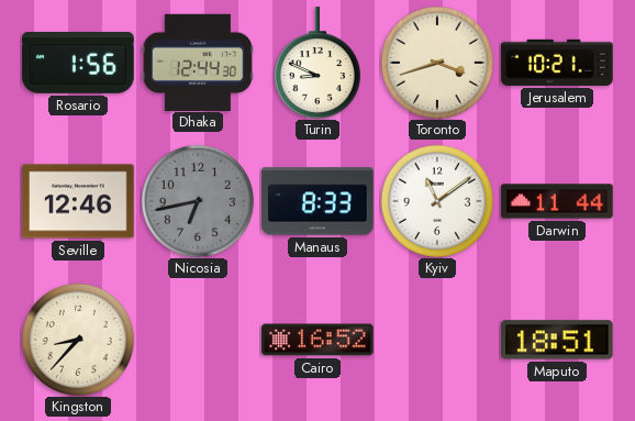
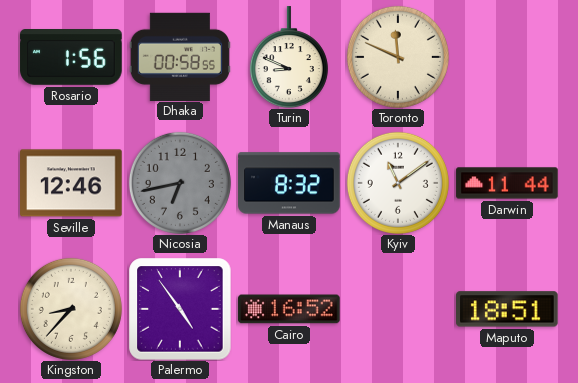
Dhaka: 12:44 -> 00:58 (180, 56)
Toronto: 3:42 -> 11:49 (398, 57)
Jerusalem: 10:21 -> none (557, 63)
Manaus: 8:33 -> 8:32 (289, 183)
Palermo: none -> 4:54 (180, 309)
